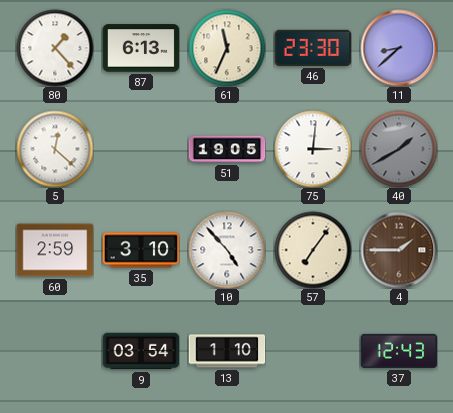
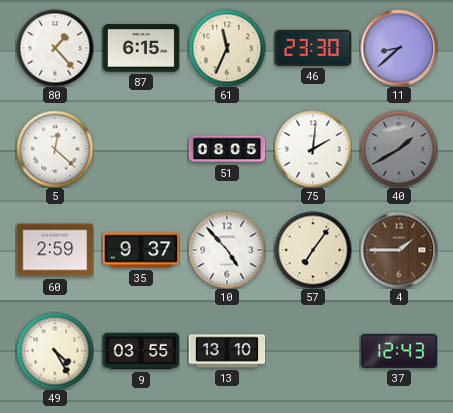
87: 6:13 -> 6:15 (141, 48)
51: 19:05 -> 08:05 (227, 149)
75: 3:01 -> 2:01 (313, 149)
35: 3:10 -> 9:37 (141, 250)
49: none -> 4:25 (55, 351)
9: 03:54 -> 03:55 (141, 351)
13: 1:10 -> 13:10 (227, 351)
